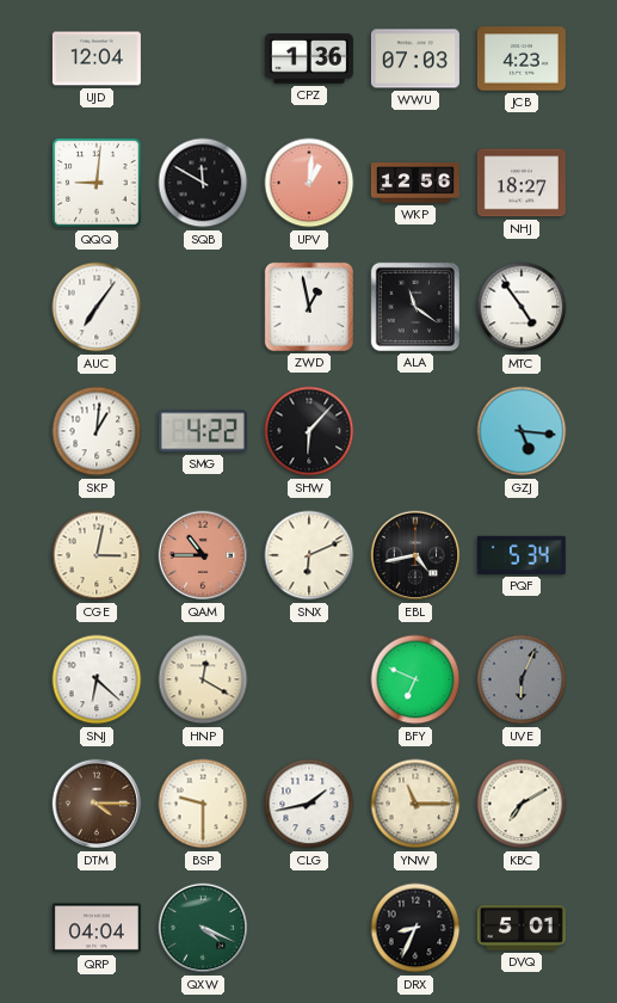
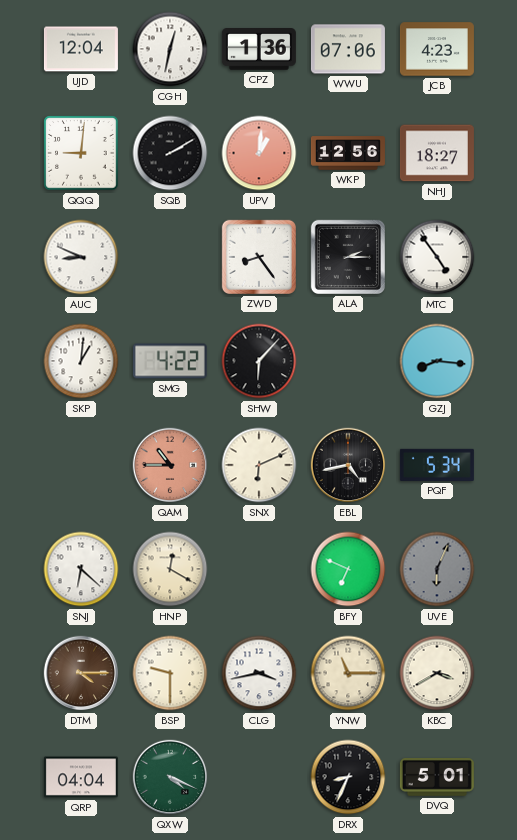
CGH: none -> 12:32 (170, 49)
WWU: 07:03 -> 07:06 (348, 49)
SQB: 11:50 -> 2:10 (170, 153)
AUC: 7:06 -> 8:49 (81, 257)
ZWD: 12:58 -> 8:24 (259, 257)
ALA: 11:21 -> 2:15 (348, 257)
GZJ: 5:16 -> 8:16 (437, 361)
CGE: 3:02 -> none (97, 555)
CLG: 1:43 -> 3:43 (259, 673)
KBC: 7:10 -> 3:40 (437, 673)
